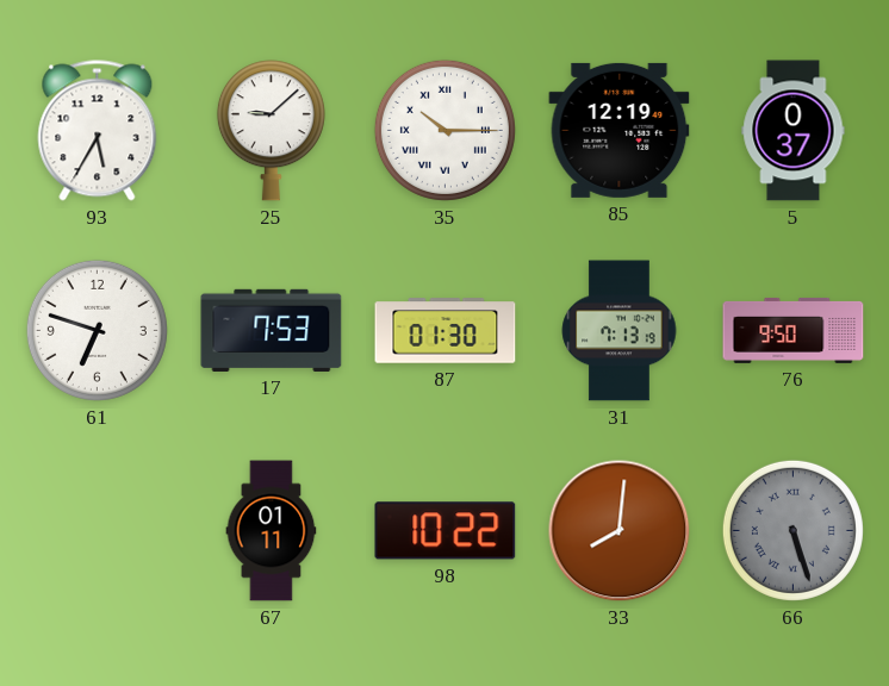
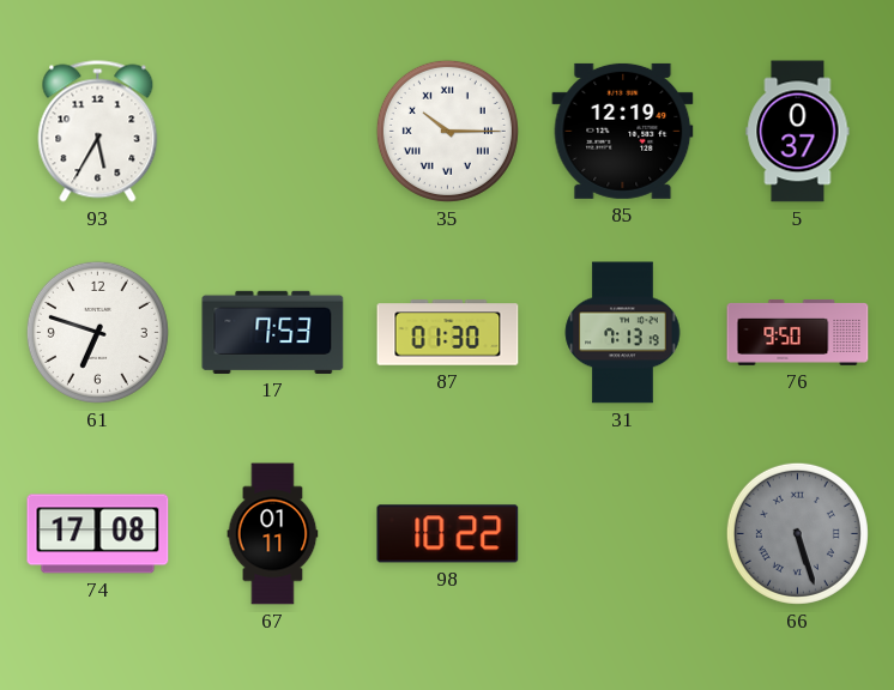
25: 9:08 -> none (271, 131)
74: none -> 17:08 (98, 534)
33: 8:01 -> none (620, 531)
